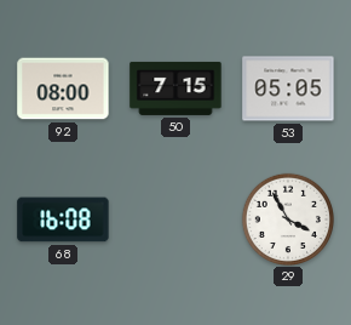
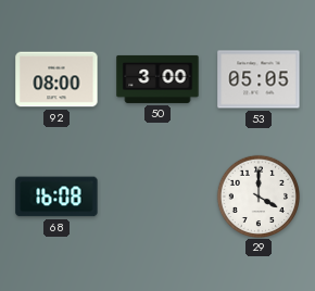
50: 7:15 -> 3:00 (157, 79)
29: 3:55 -> 4:00 (257, 195)
